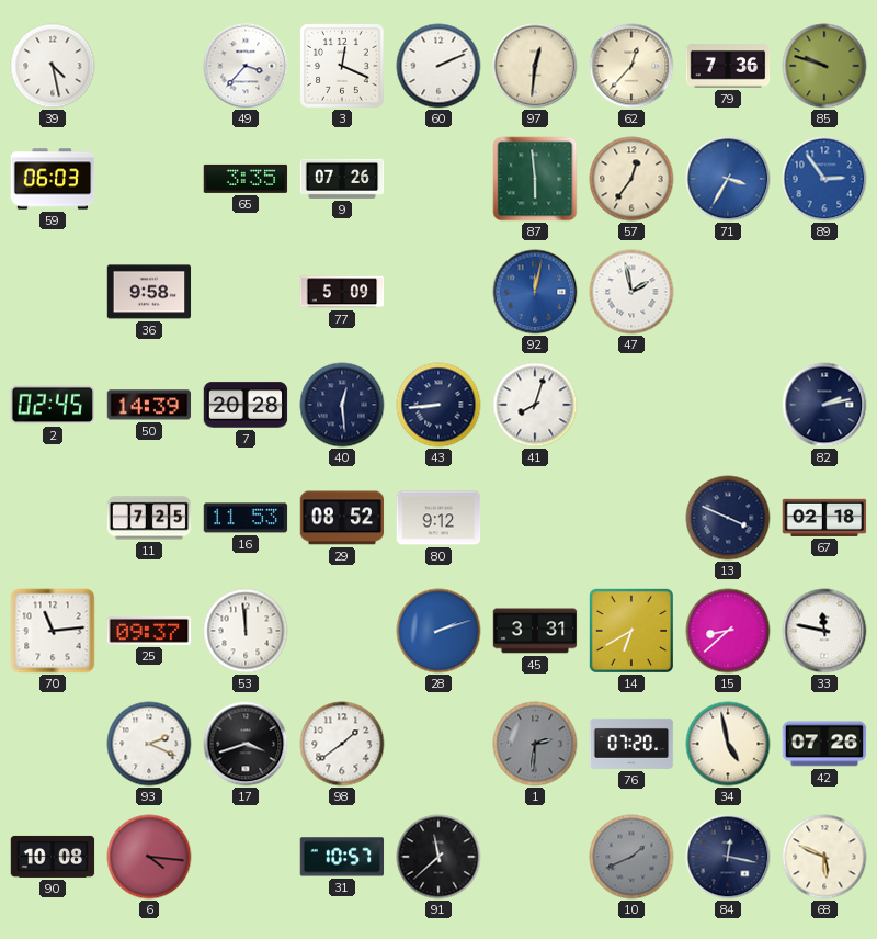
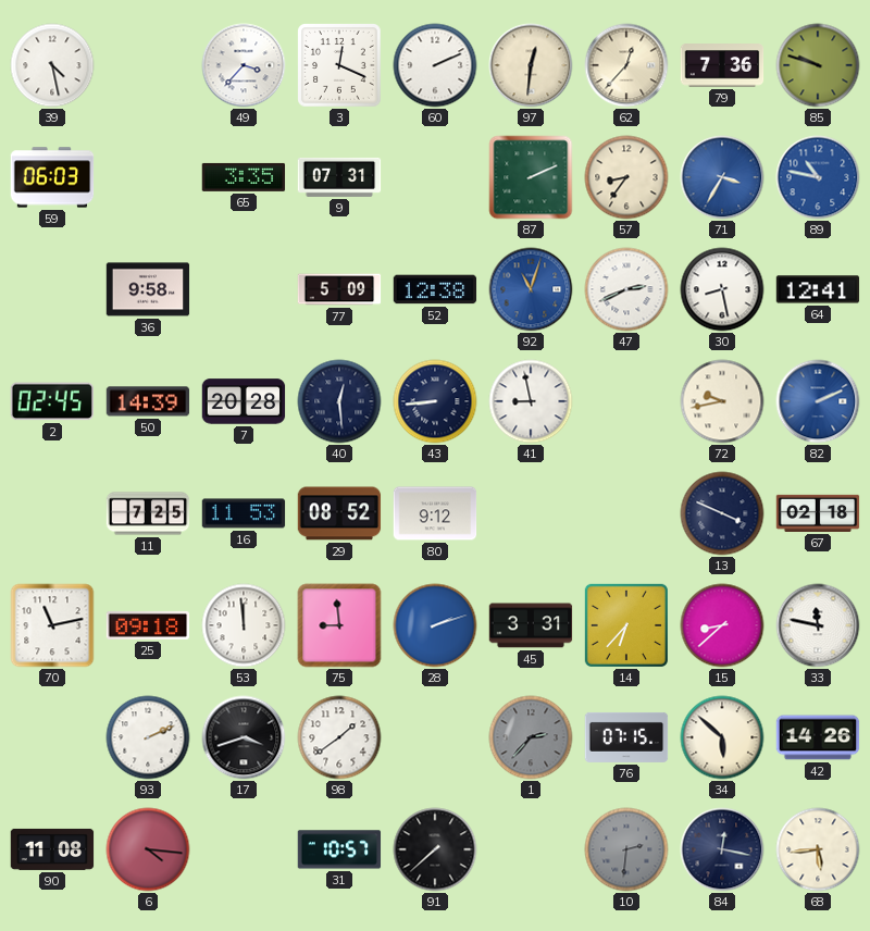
9: 07:26 -> 07:31 (339, 177)
87: 5:59 -> 2:11 (531, 177)
57: 12:36 -> 8:36 (626, 177)
89: 2:54 -> 10:47 (818, 177)
52: none -> 12:38 (435, 289)
92: 12:02 -> 11:03 (531, 289)
47: 1:58 -> 2:41 (626, 289)
30: none -> 8:28 (722, 289)
64: none -> 12:41 (818, 289)
41: 8:03 -> 8:58 (531, 401)
72: none -> 9:43 (722, 401)
82: 2:13 -> 2:11 (818, 401)
82 dial: navy -> blue (818, 401)
70: 11:14 -> 11:13 (52, 625)
25: 09:37 -> 09:18 (148, 625)
75: none -> 8:59 (339, 625)
14: 6:40 -> 6:37 (625, 624)
93: 2:19 -> 2:11 (148, 737)
1: 2:31 -> 2:37 (531, 737)
76: 07:20 -> 07:15 (626, 737)
34: 4:58 -> 5:52 (722, 737)
42: 07:26 -> 14:26 (818, 737)
90: 10:08 -> 11:08 (52, 849)
91: 11:38 -> 7:38 (435, 849)
10: 1:41 -> 2:31 (626, 849)
68: 5:49 -> 5:44 (818, 849)
